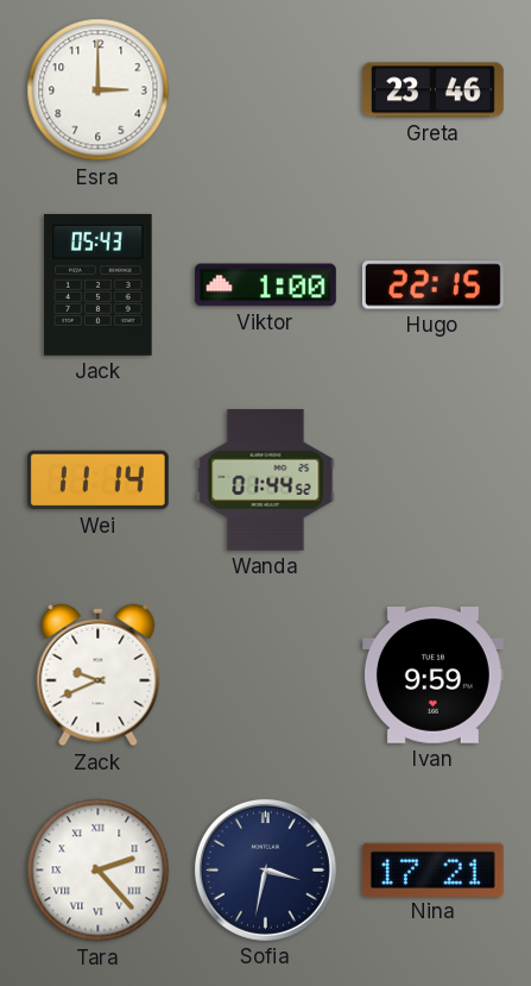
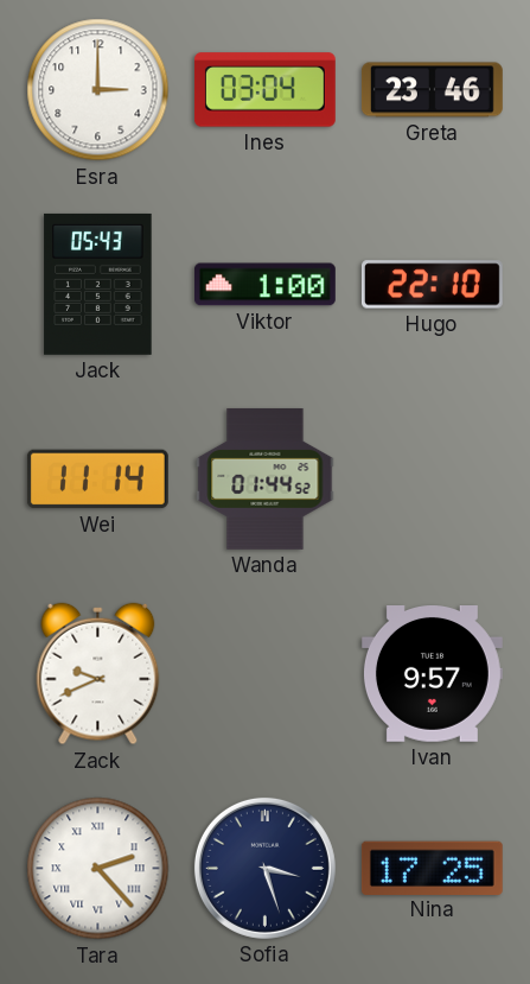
Ines: none -> 03:04 (264, 90)
Hugo: 22:15 -> 22:10 (432, 285)
Ivan: 9:59 -> 9:57 (432, 674)
Sofia: 3:32 -> 3:27 (264, 868)
Nina: 17:21 -> 17:25 (432, 868)
